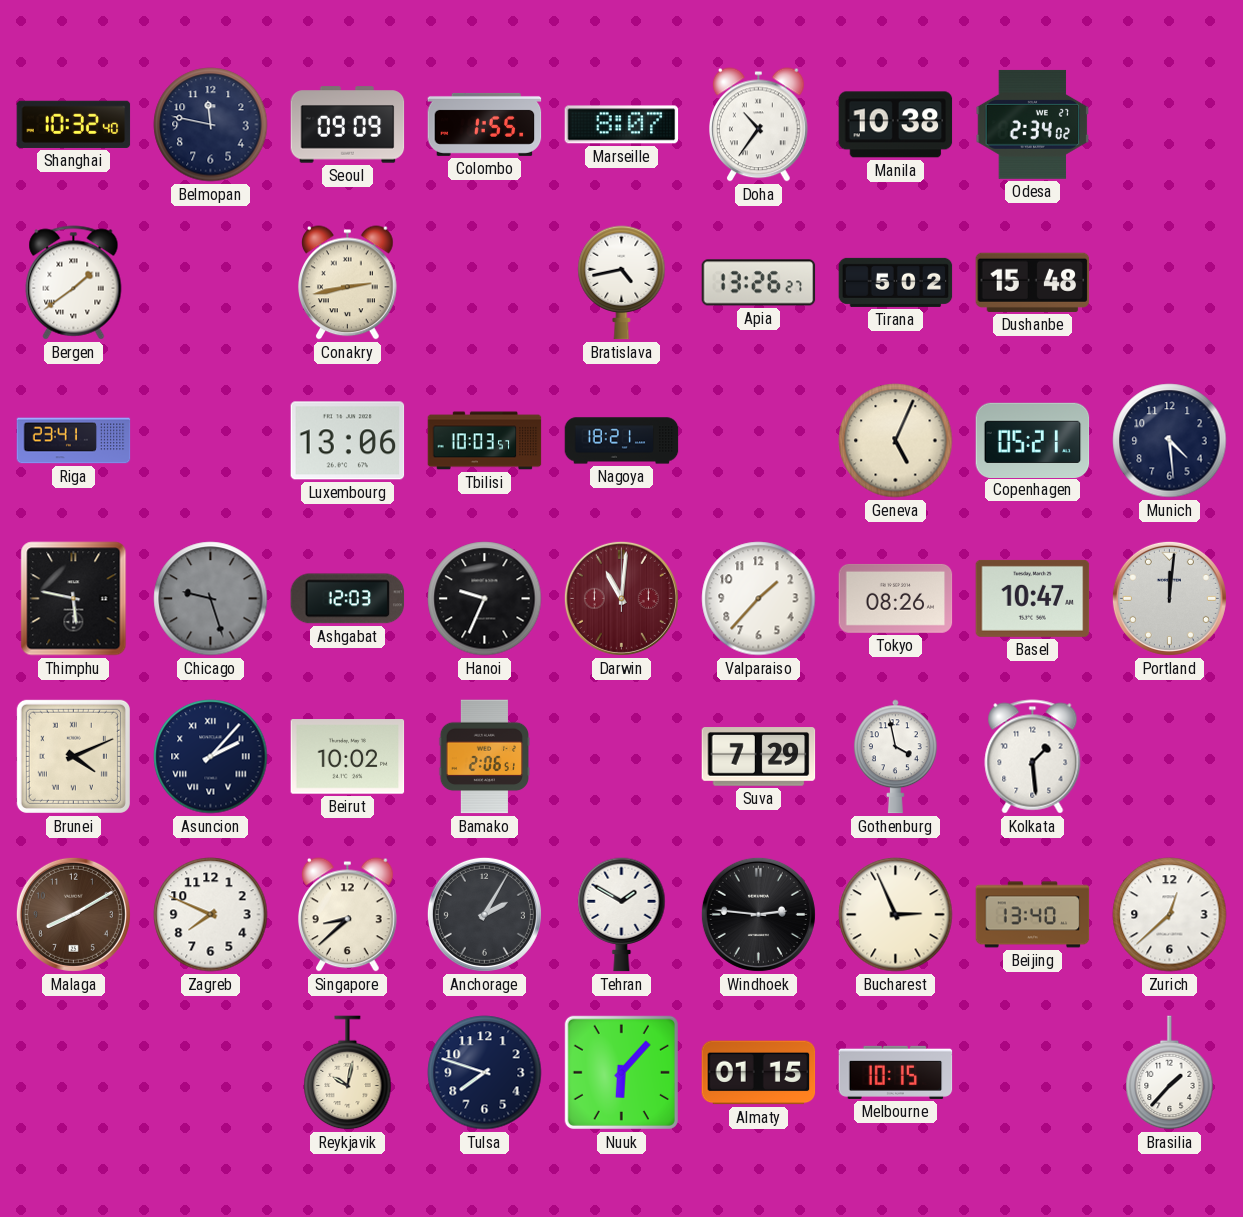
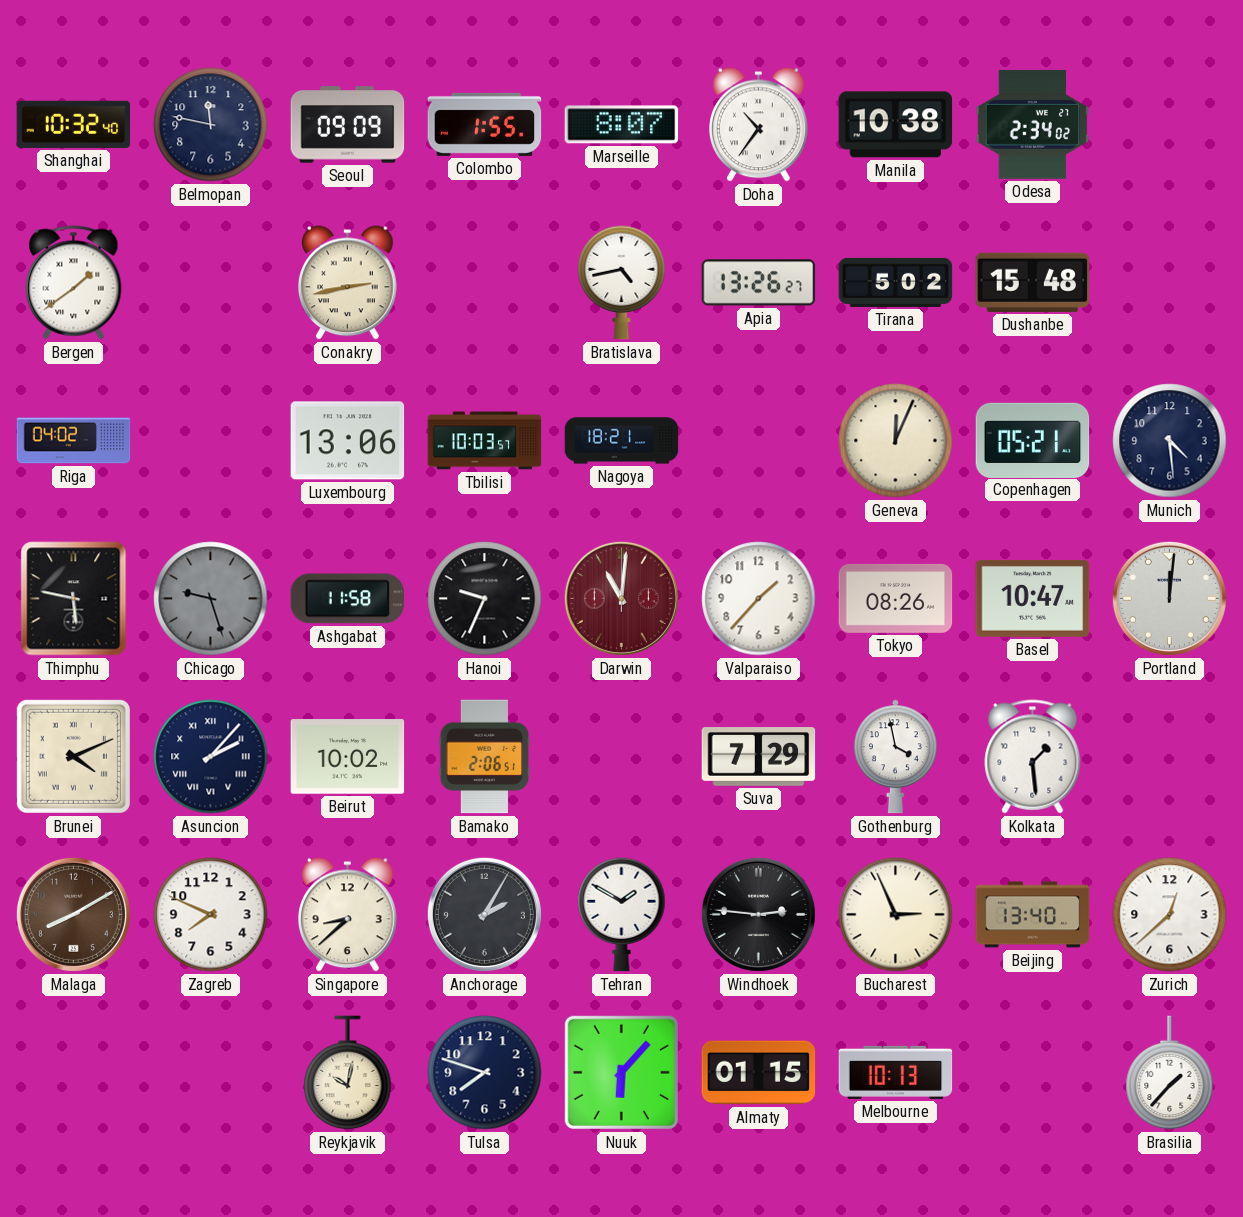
Riga: 23:41 -> 04:02 (74, 441)
Geneva: 5:04 -> 12:04 (896, 441)
Ashgabat: 12:03 -> 11:58 (348, 599)
Melbourne: 10:15 -> 10:13 (896, 1072)
